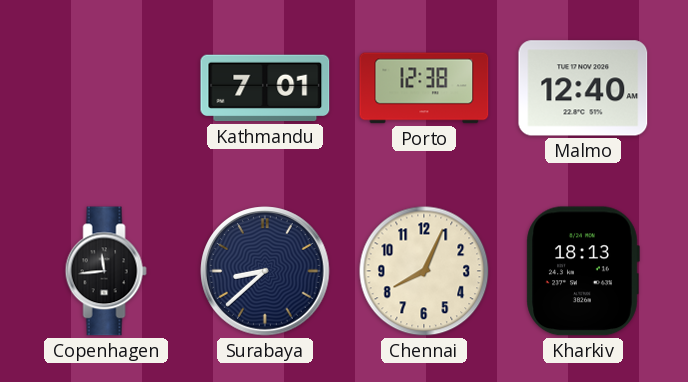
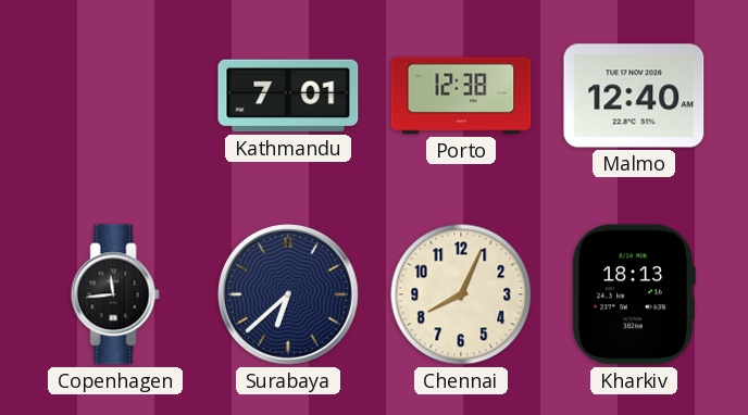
Surabaya: 8:38 -> 6:38 (288, 294)
